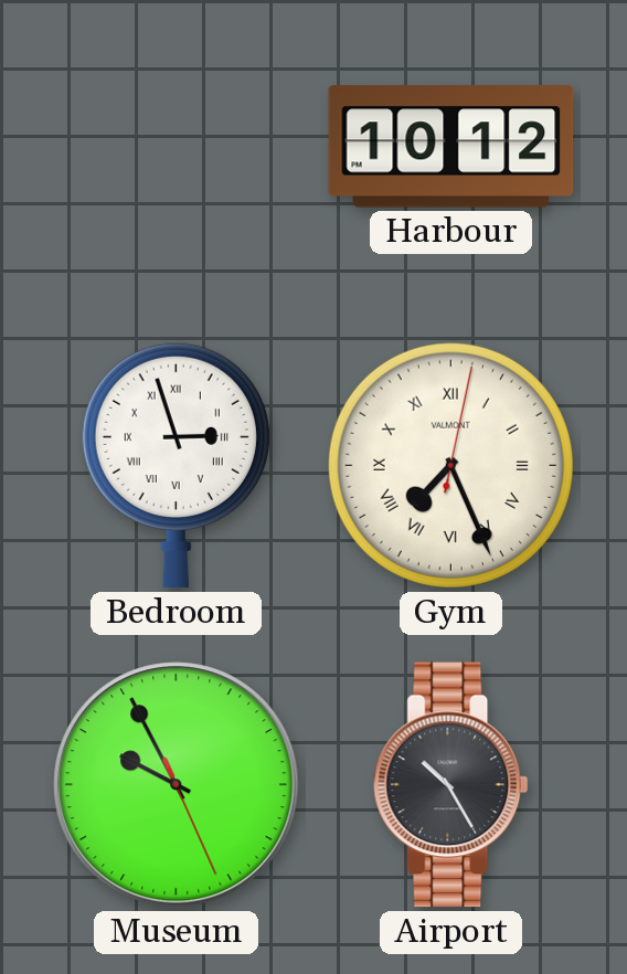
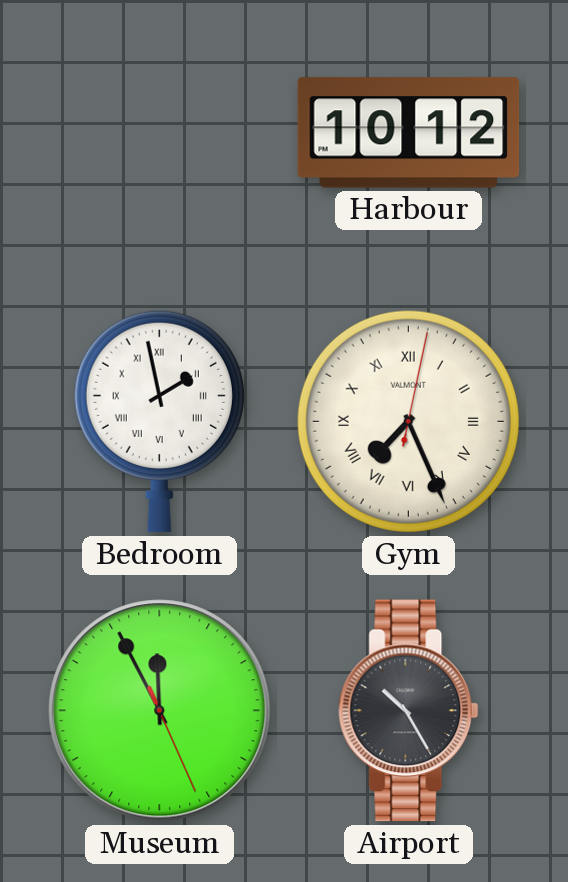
Bedroom: 2:57 -> 1:58 (159, 421)
Museum: 9:55 -> 11:55 (160, 711)
